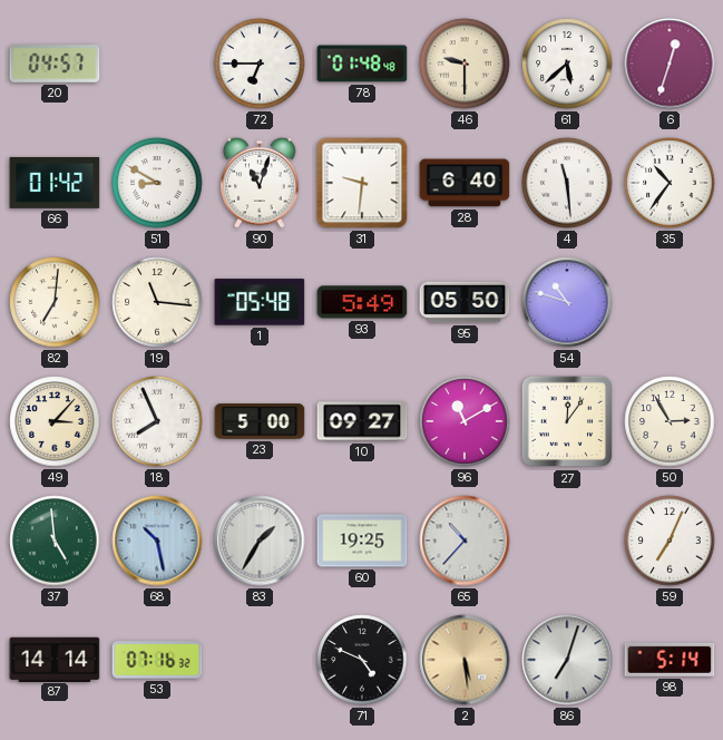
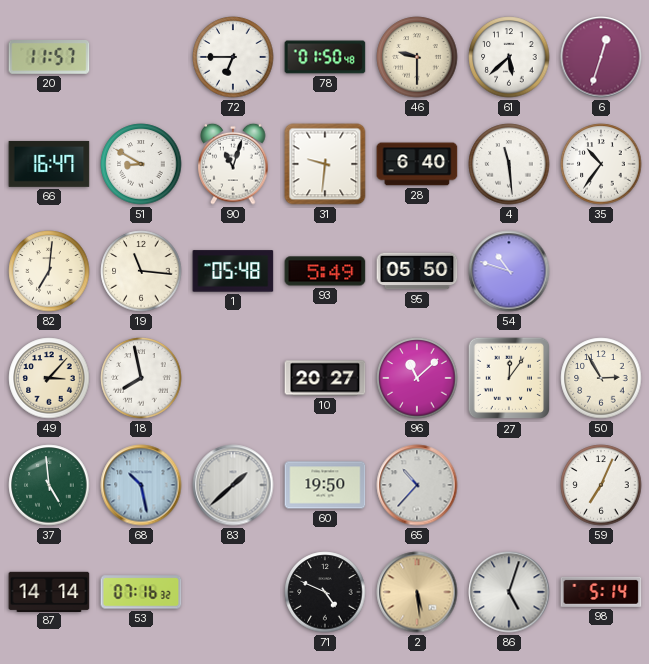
20: 04:57 -> 11:57 (49, 58)
78: 01:48 -> 01:50 (325, 57)
66: 01:42 -> 16:47 (49, 164)
18: 7:56 -> 7:58 (141, 378)
23: 5:00 -> none (260, 421)
10: 09:27 -> 20:27 (325, 378)
96: 11:10 -> 11:08 (417, 378)
83: 1:35 -> 1:38 (233, 485)
60: 19:25 -> 19:50 (325, 485)
86: 7:03 -> 5:03 (509, 592)
